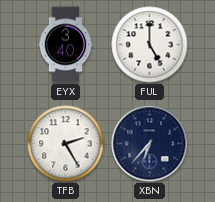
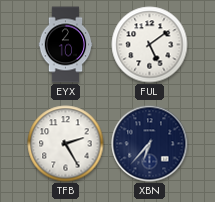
EYX: 3:40 -> 2:10 (66, 45)
FUL: 5:00 -> 5:09 (150, 45)
